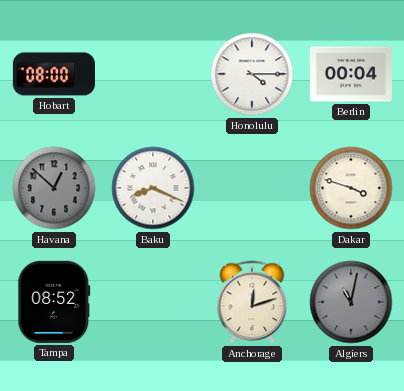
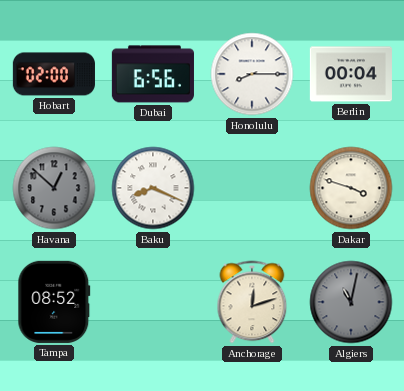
Hobart: 08:00 -> 02:00 (54, 74)
Dubai: none -> 6:56 (153, 74)
Honolulu: 4:15 -> 8:15 (252, 74)
